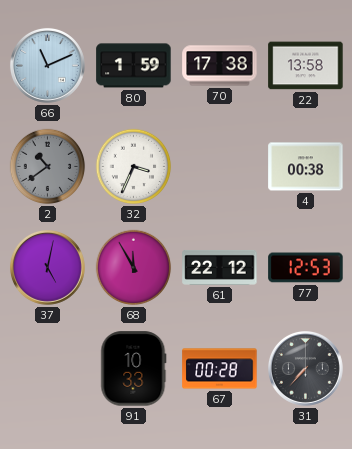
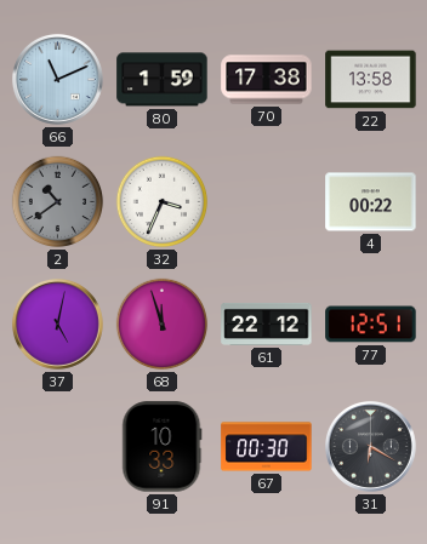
4: 00:38 -> 00:22 (371, 202)
68: 11:55 -> 11:57 (163, 325)
77: 12:53 -> 12:51 (371, 325)
67: 00:28 -> 00:30 (267, 447)
31: 7:37 -> 6:20 (370, 446)
